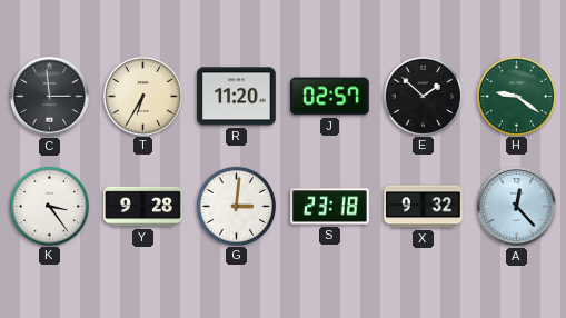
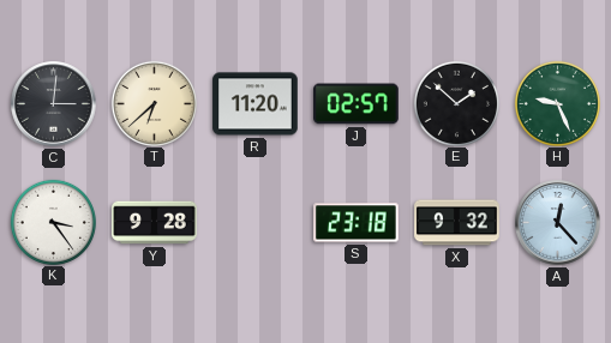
C: 2:59 -> 3:01 (54, 104)
T: 6:35 -> 6:38 (154, 103)
H: 9:21 -> 9:26 (557, 103)
G: 3:01 -> none (236, 206)
